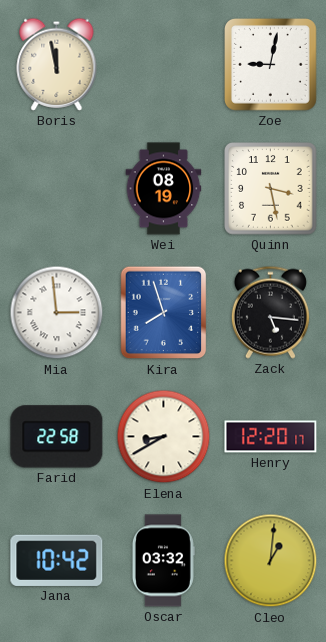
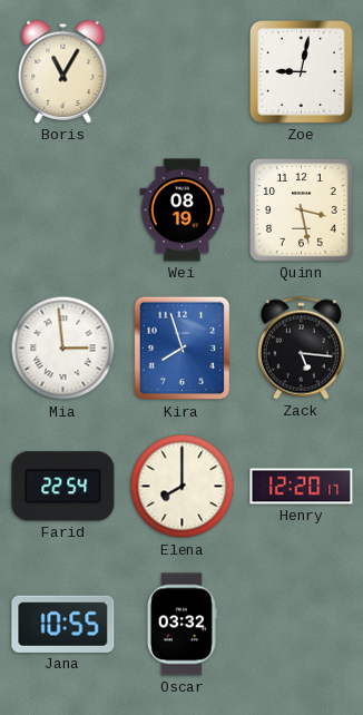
Boris: 11:58 -> 11:05 (63, 71)
Farid: 22:58 -> 22:54 (63, 487)
Elena: 8:40 -> 8:00 (183, 487)
Jana: 10:42 -> 10:55 (63, 624)
Cleo: 1:01 -> none (271, 561)
